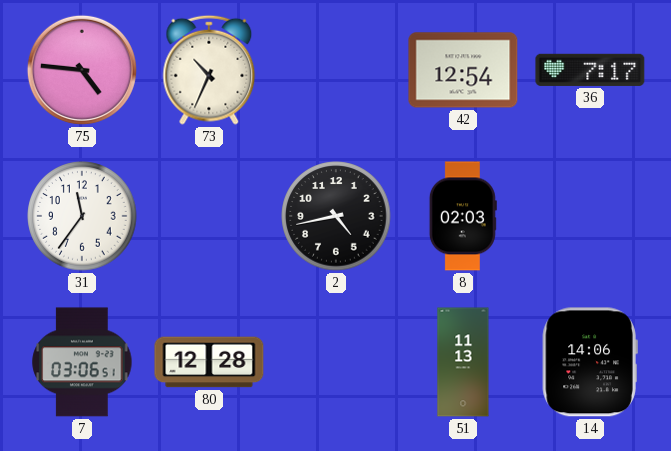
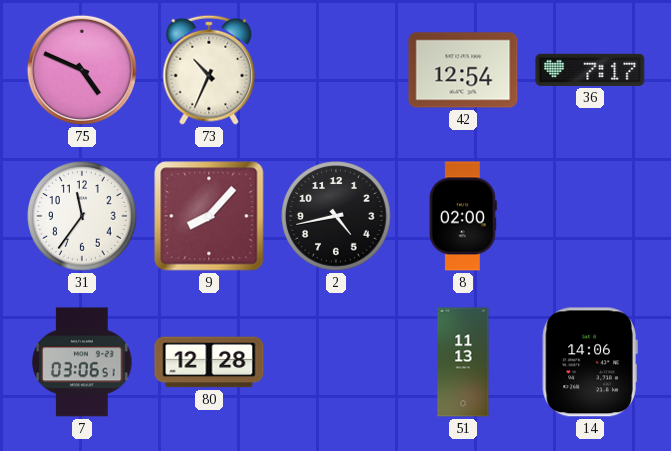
75: 4:46 -> 4:49 (82, 70)
9: none -> 8:07 (209, 216)
8: 02:03 -> 02:00 (463, 216)
